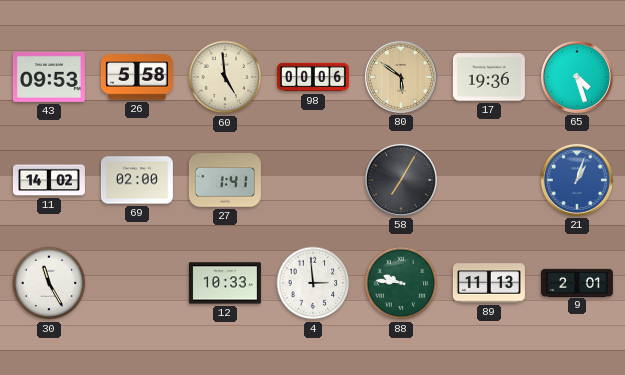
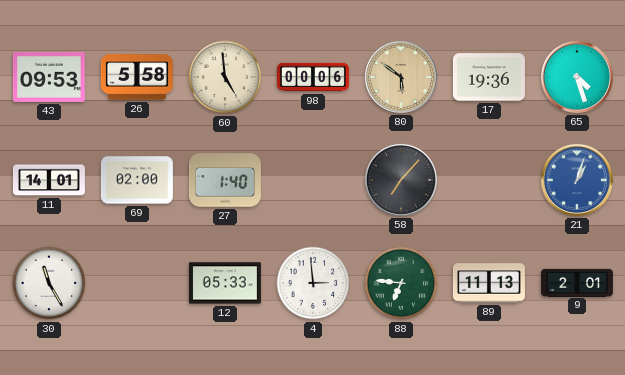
11: 14:02 -> 14:01 (49, 180)
27: 1:41 -> 1:40 (225, 180)
58: 7:05 -> 7:07 (401, 180)
12: 10:33 -> 05:33 (225, 283)
88: 9:46 -> 6:46 (401, 283)
